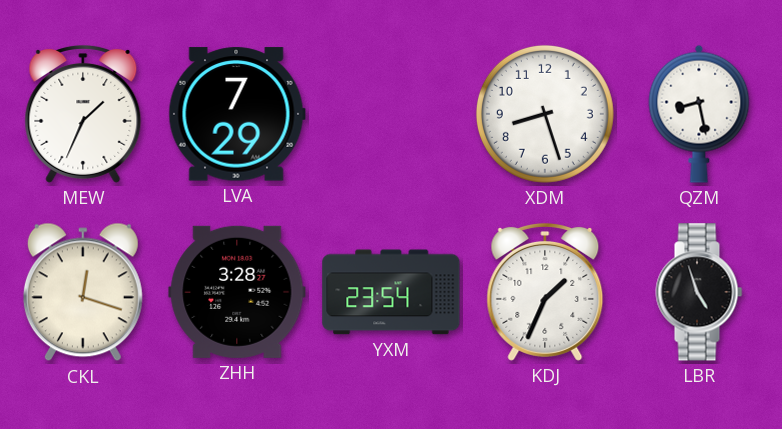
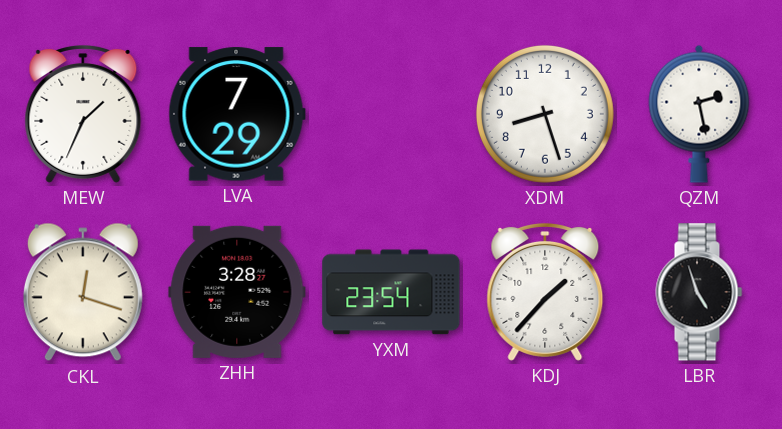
QZM: 8:28 -> 2:28 (699, 114)
KDJ: 1:34 -> 1:37 (545, 292)
